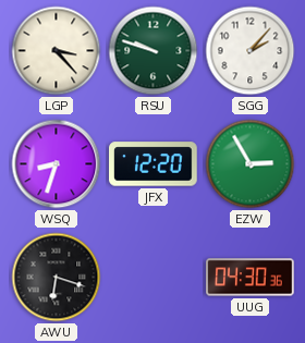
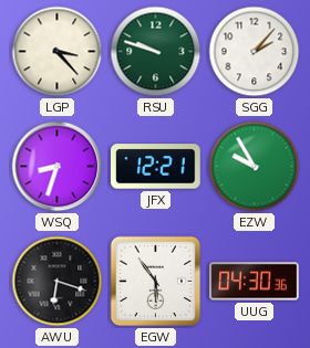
JFX: 12:20 -> 12:21 (156, 167)
EZW: 2:55 -> 9:55 (255, 167)
EGW: none -> 5:54 (156, 282)
